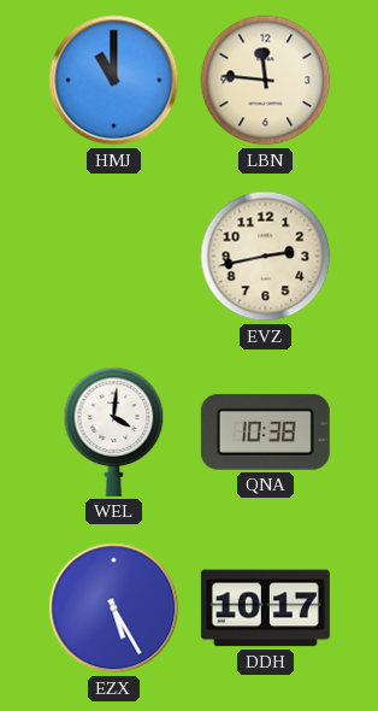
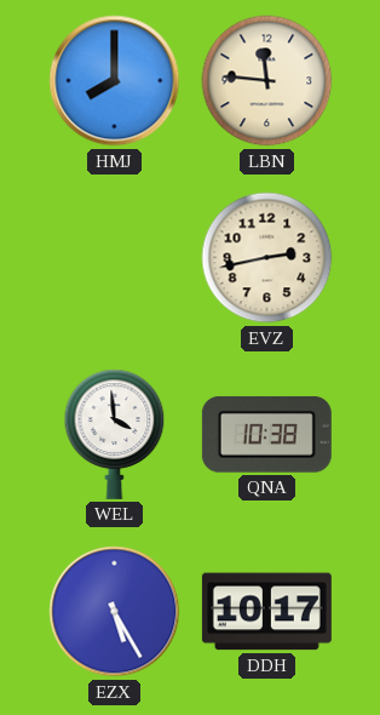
HMJ: 11:00 -> 8:00 (115, 81)
WEL: 4:01 -> 3:59 (115, 434)
